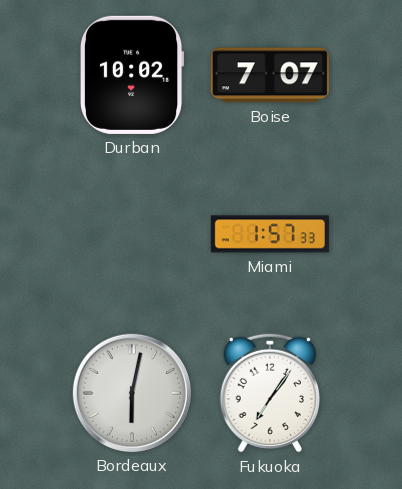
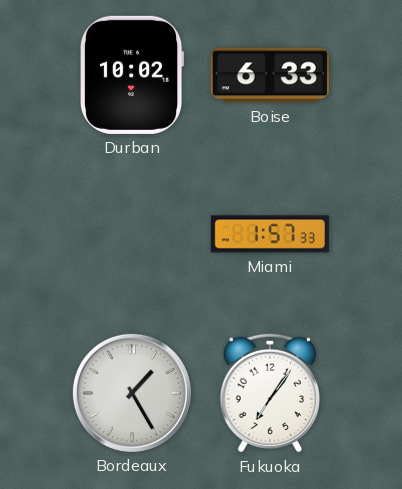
Boise: 7:07 -> 6:33 (270, 75)
Bordeaux: 6:02 -> 1:25 (132, 393)
